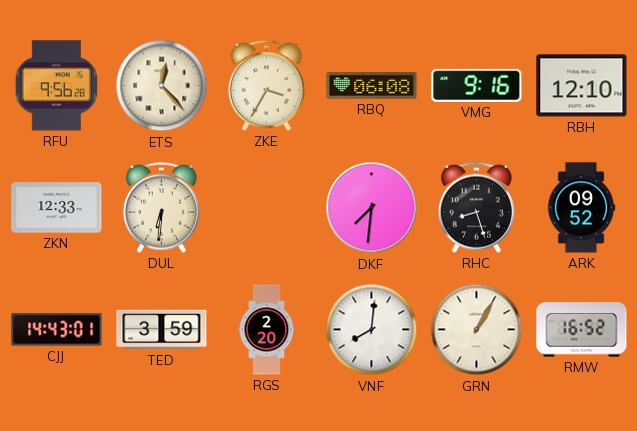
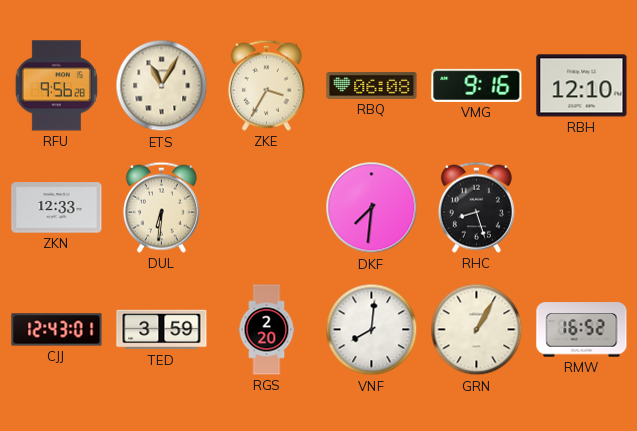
ETS: 12:23 -> 11:05 (162, 86)
ARK: 09:52 -> none (581, 208)
CJJ: 14:43 -> 12:43 (57, 330)
